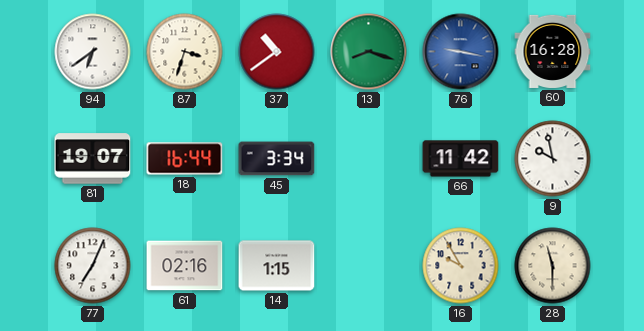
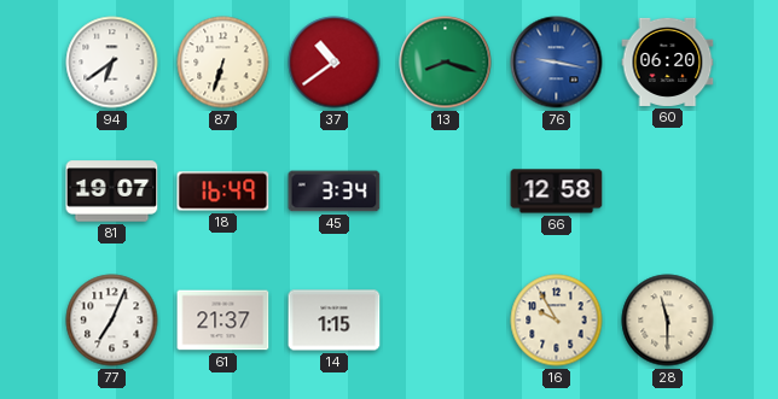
87: 3:33 -> 6:33 (223, 63)
60: 16:28 -> 06:20 (668, 61)
18: 16:44 -> 16:49 (223, 192)
66: 11:42 -> 12:58 (557, 192)
9: 9:58 -> none (553, 159)
61: 02:16 -> 21:37 (223, 321)
